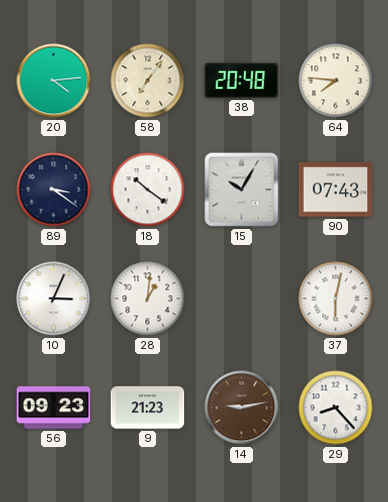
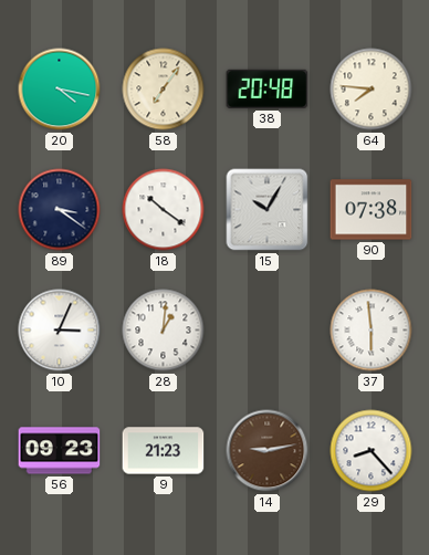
20: 4:14 -> 4:17 (60, 90)
90: 07:43 -> 07:38 (372, 210)
37: 6:02 -> 5:59 (372, 331)
